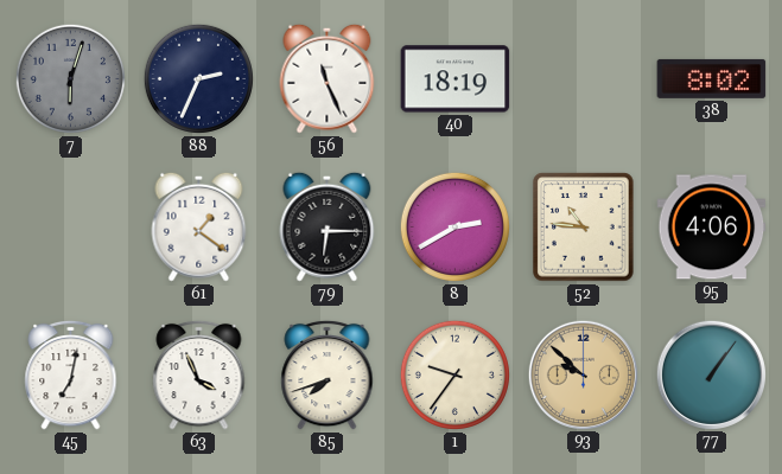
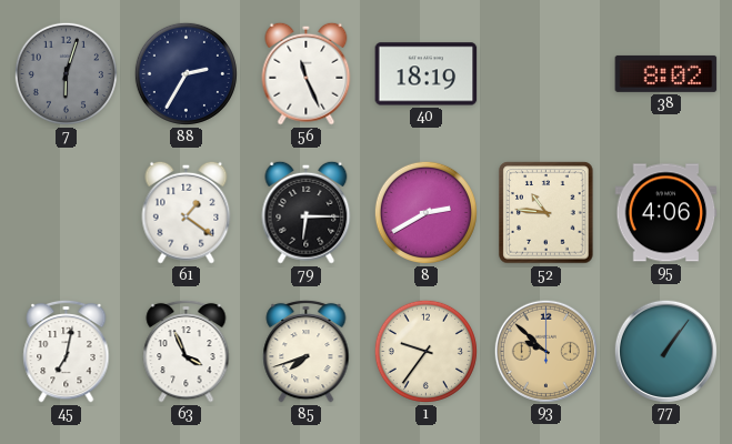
88: 2:34 -> 2:35 (185, 73)
